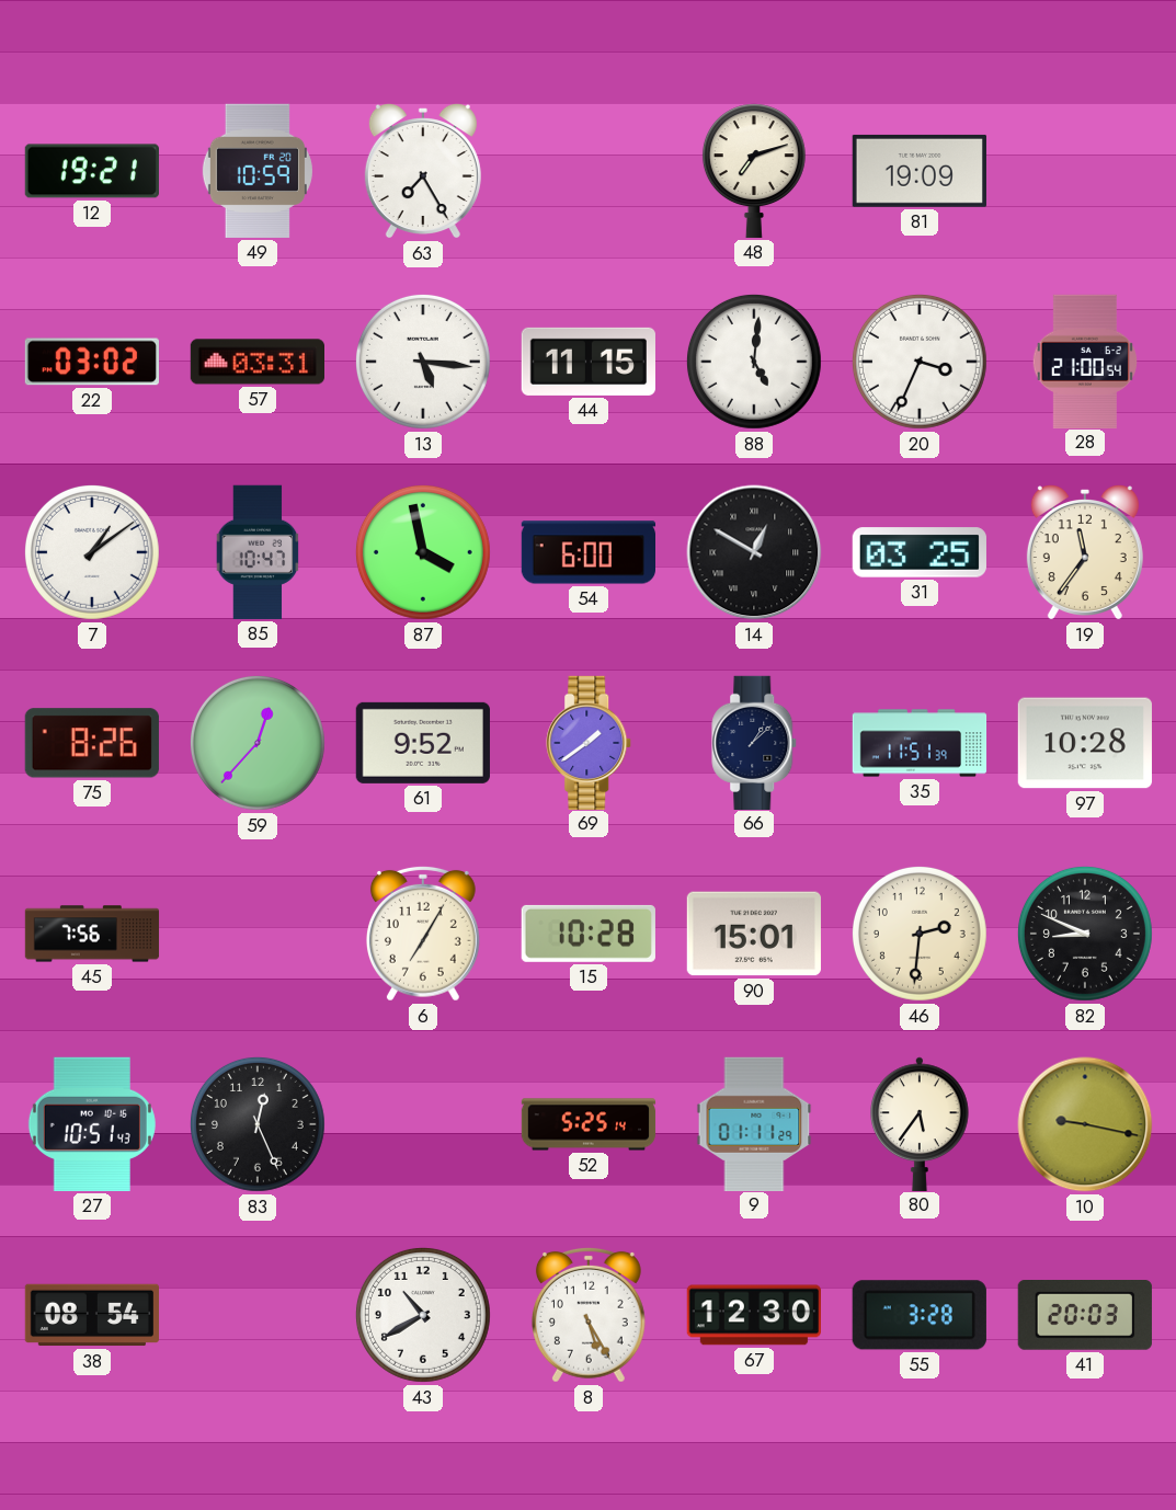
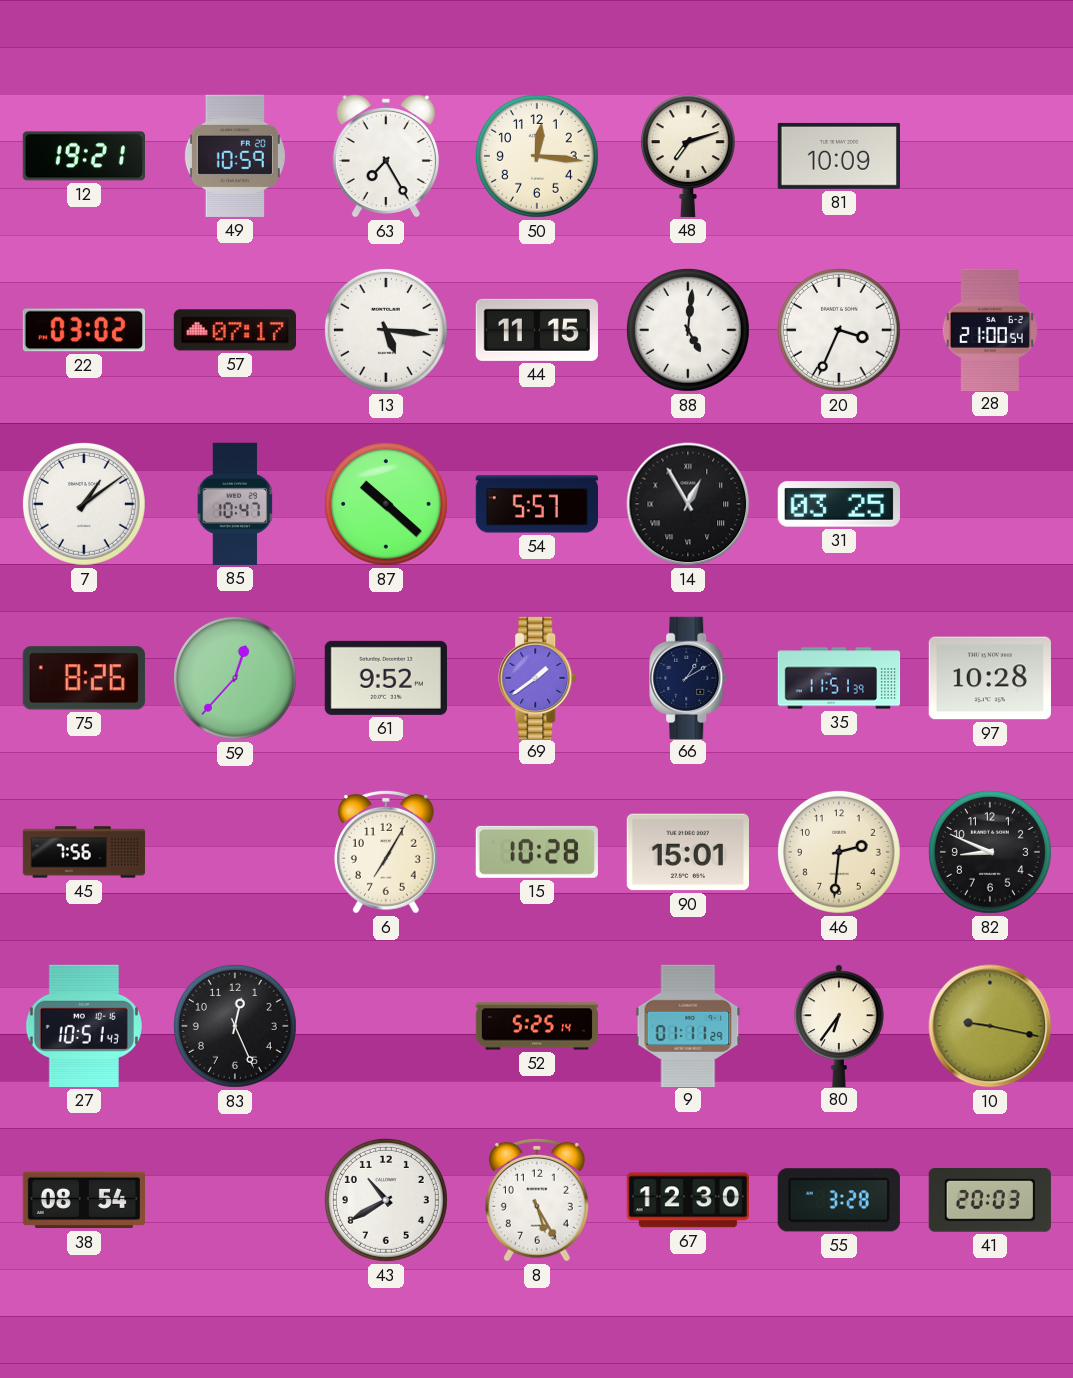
50: none -> 12:16 (537, 156)
81: 19:09 -> 10:09 (839, 156)
57: 03:31 -> 07:17 (234, 330)
87: 3:58 -> 10:22 (386, 504)
54: 6:00 -> 5:57 (536, 504)
14: 12:50 -> 12:55 (688, 504)
19: 11:36 -> none (1085, 552)
66: 1:08 -> 1:10 (689, 677)
80: 5:36 -> 6:36 (840, 1025)
